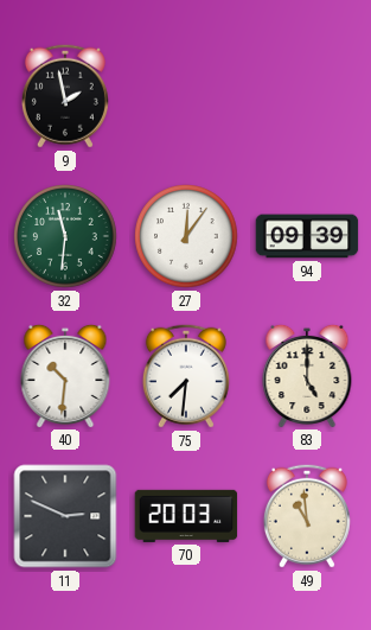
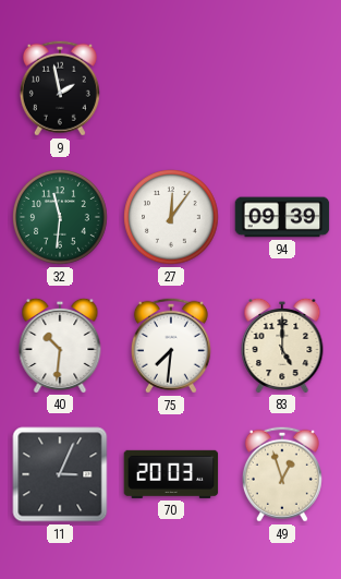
11: 2:49 -> 3:04 (60, 474)
49: 10:59 -> 12:57 (282, 474)
